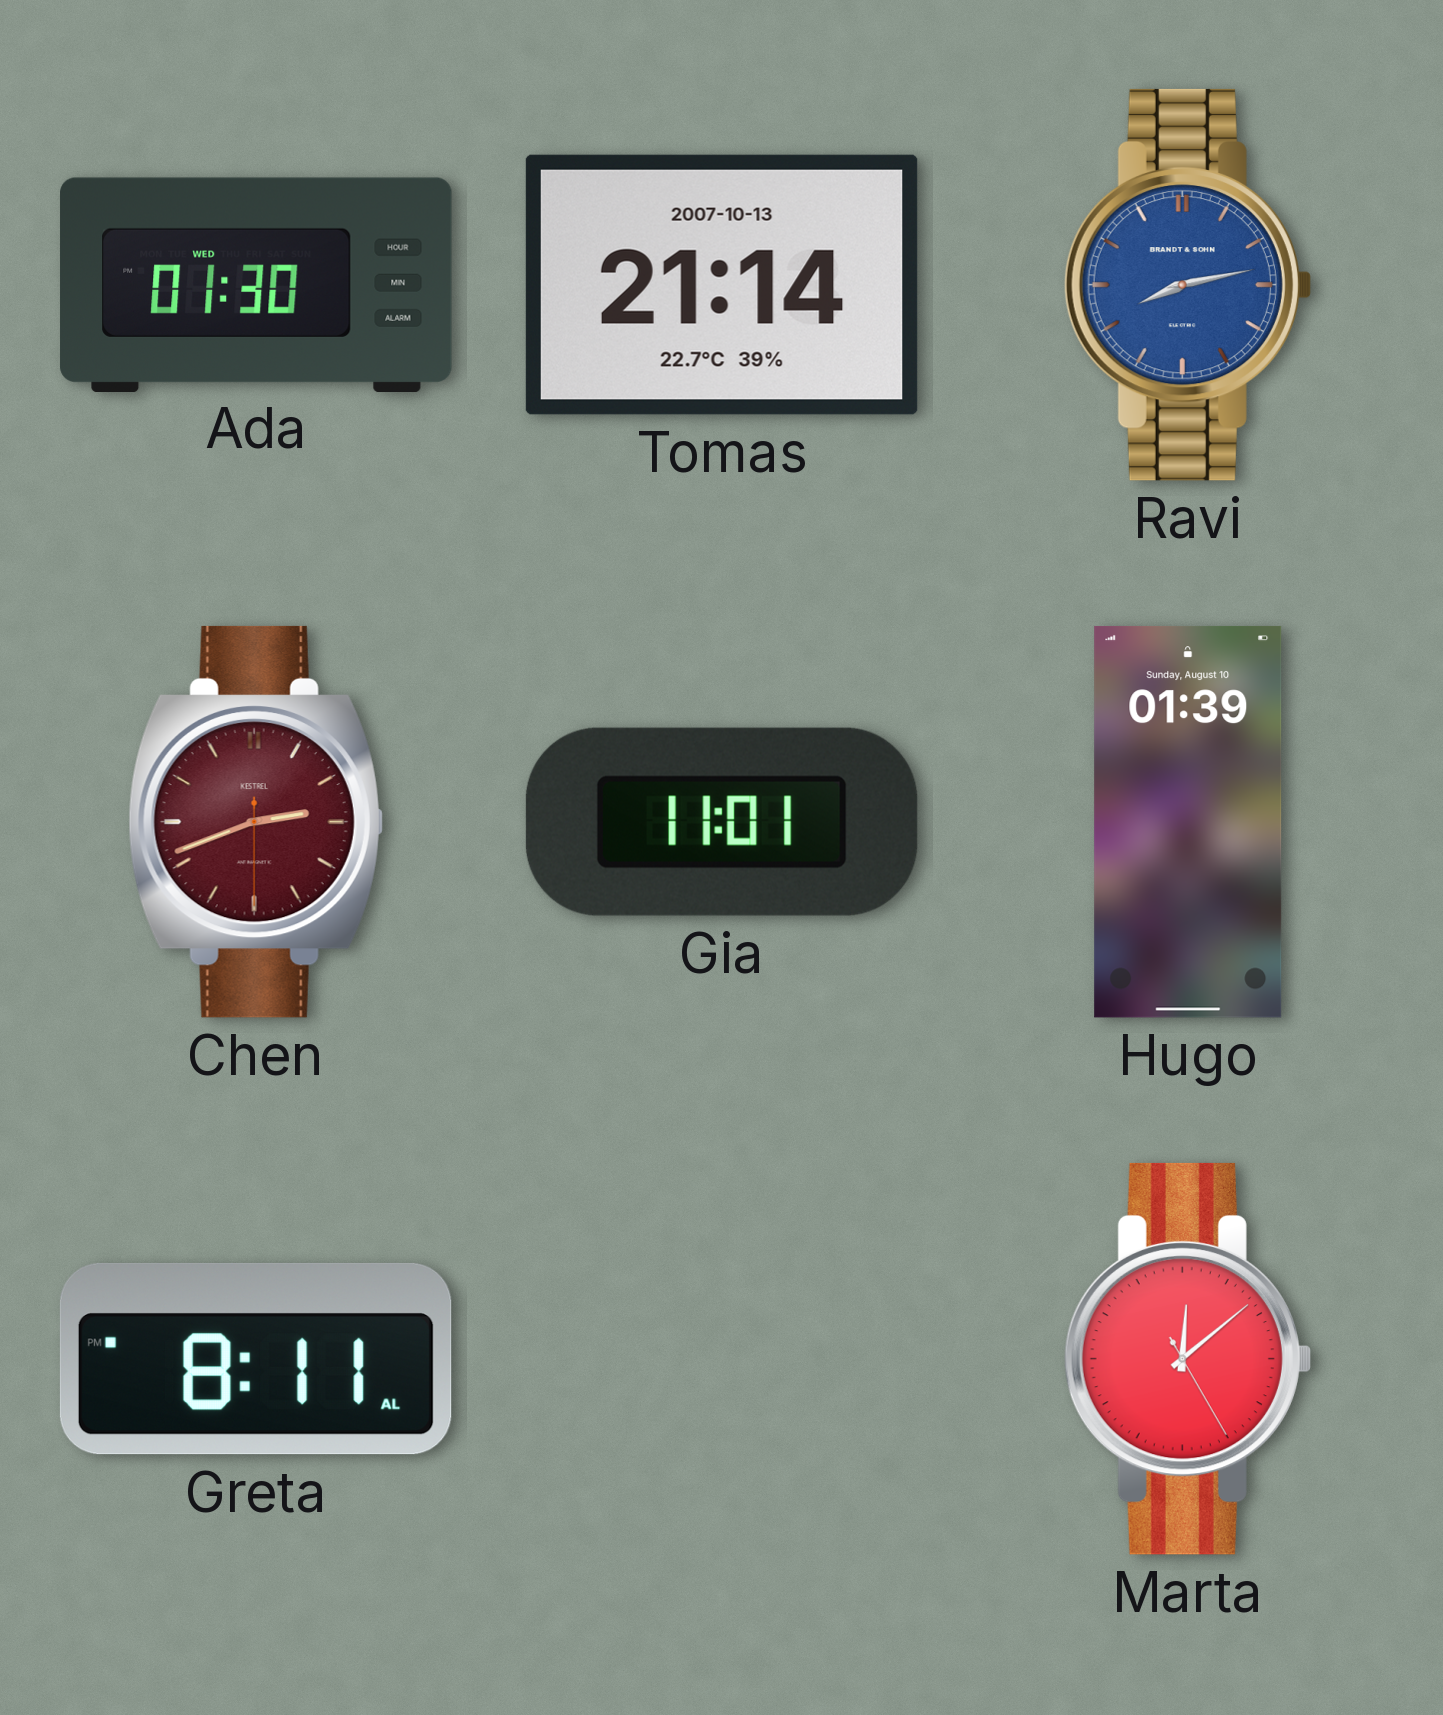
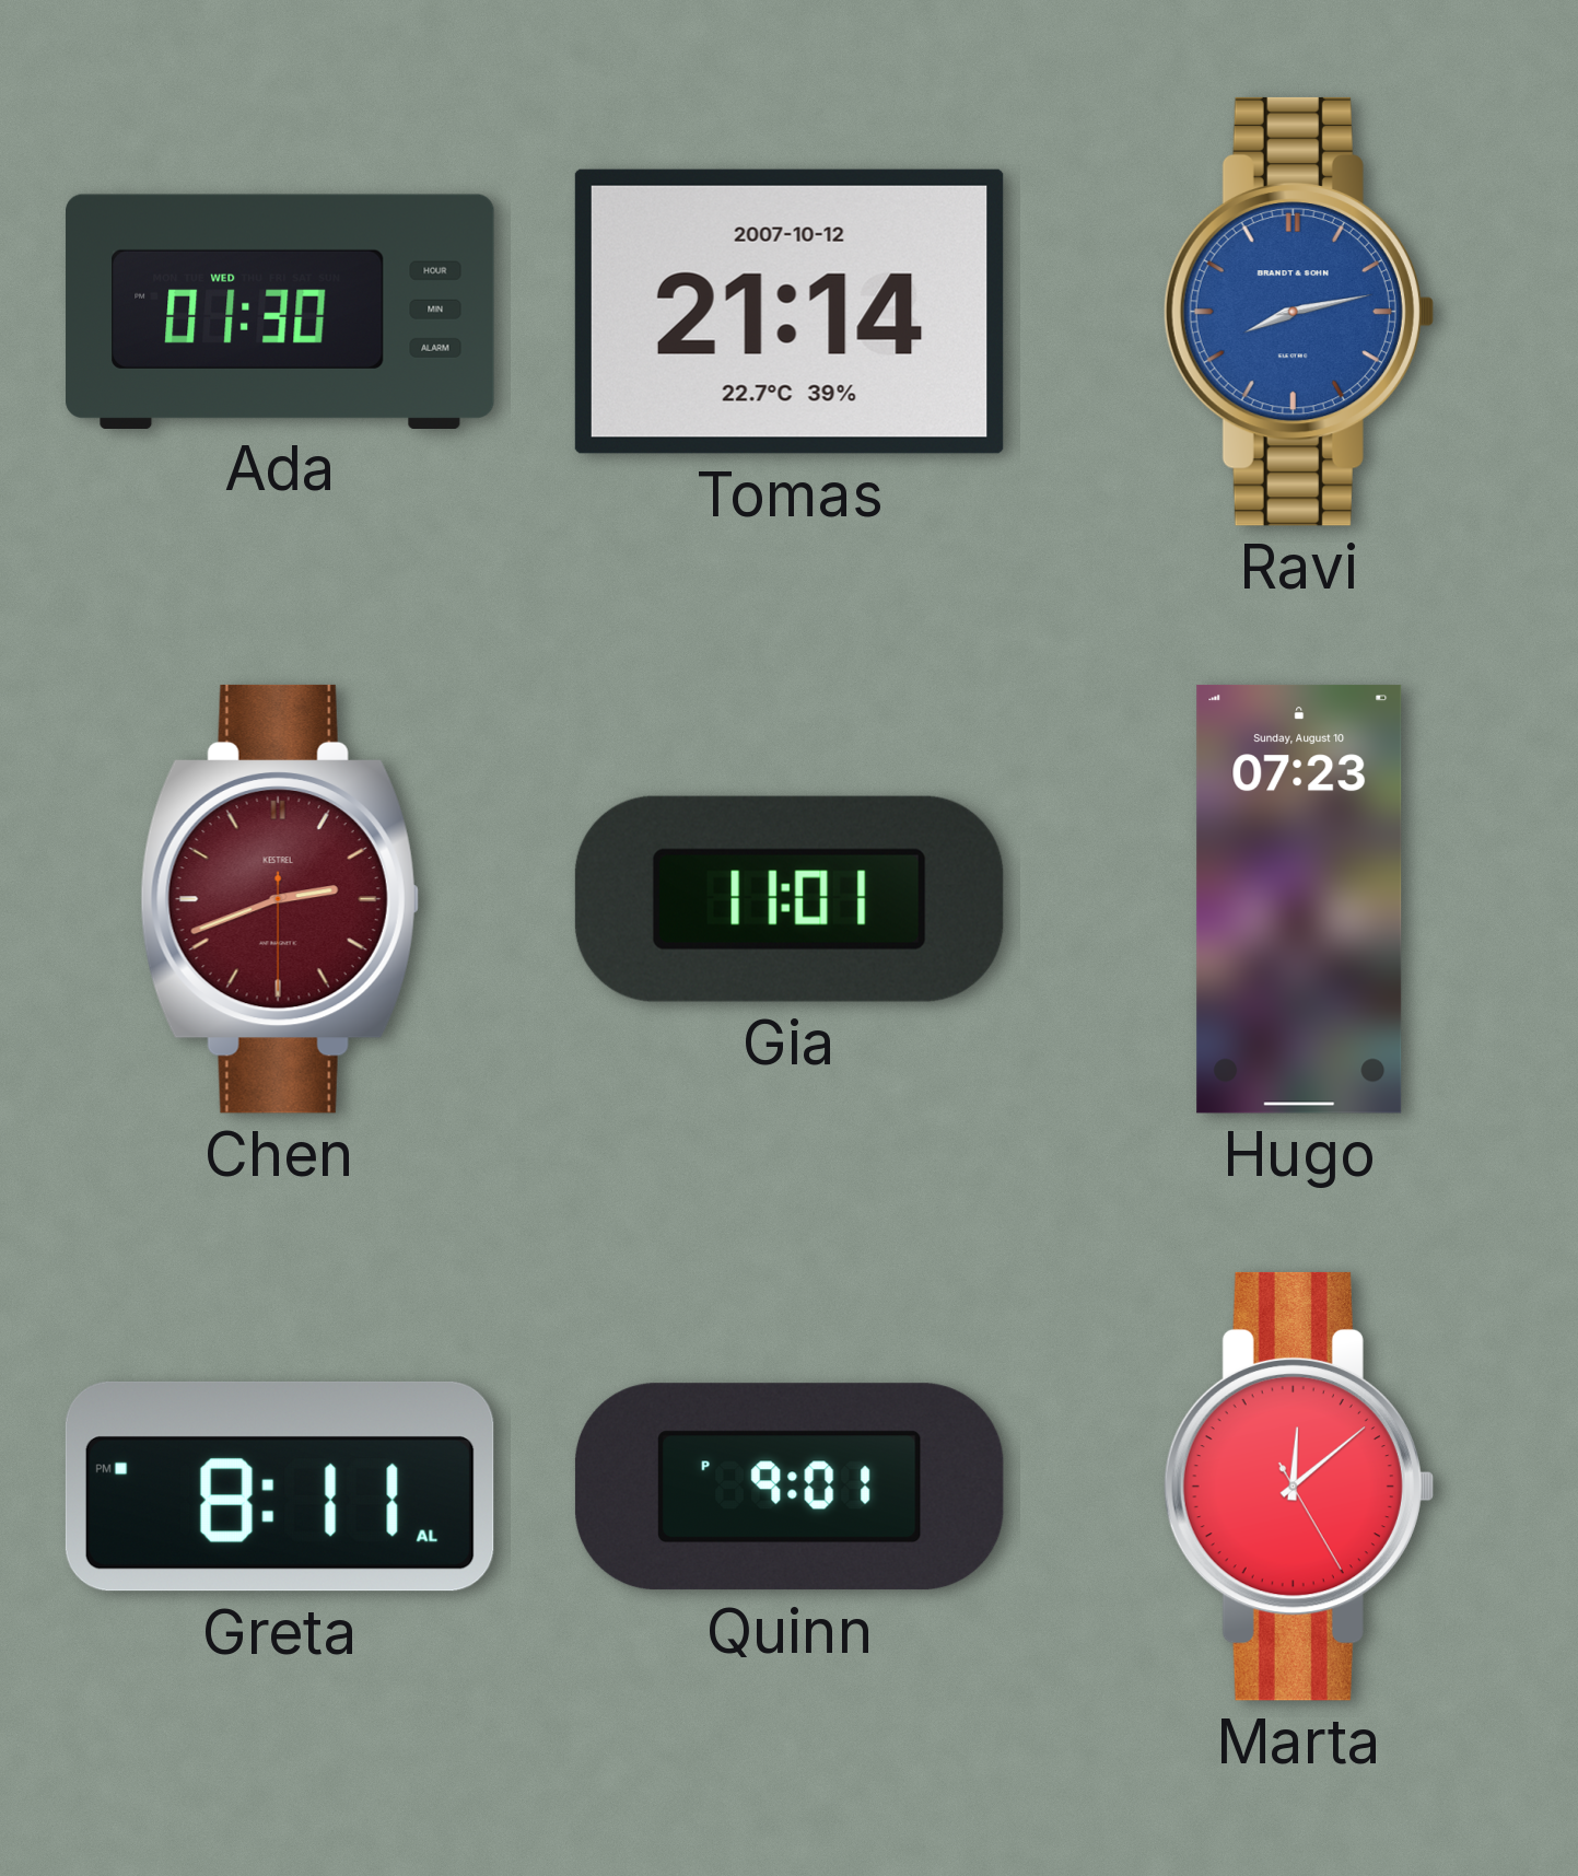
Tomas date: 2007-10-13 -> 2007-10-12 (790, 312)
Hugo: 01:39 -> 07:23 (1299, 899)
Quinn: none -> 9:01 (790, 1487)
